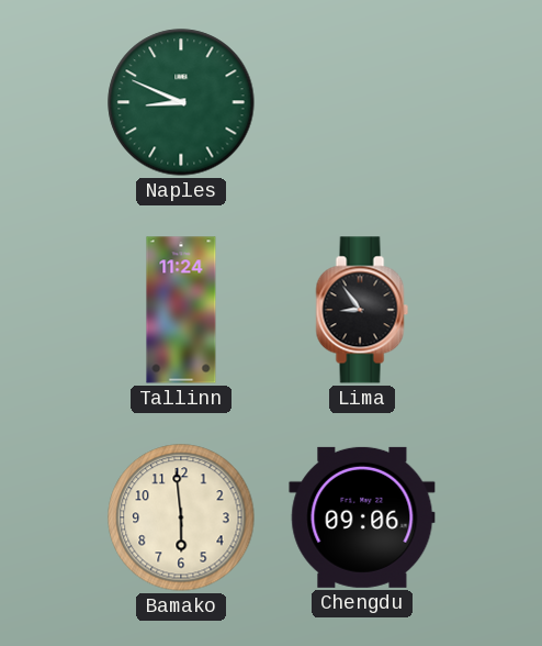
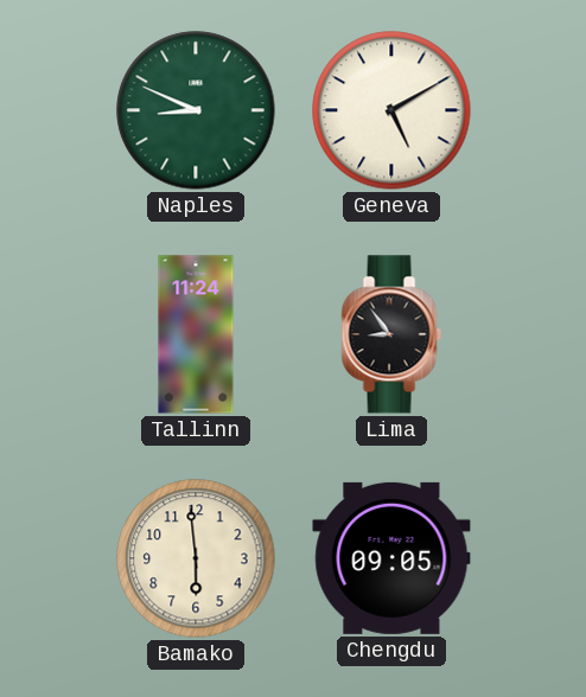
Geneva: none -> 5:10 (391, 110)
Chengdu: 09:06 -> 09:05 (391, 558)
